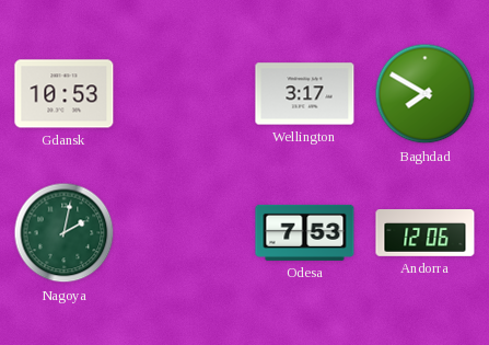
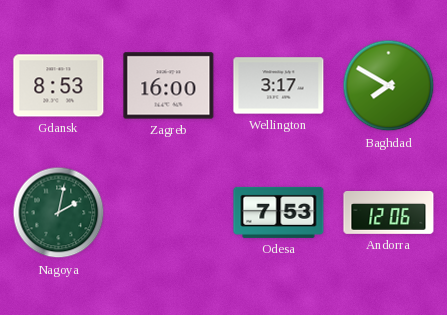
Gdansk: 10:53 -> 8:53 (59, 86)
Zagreb: none -> 16:00 (169, 86)
